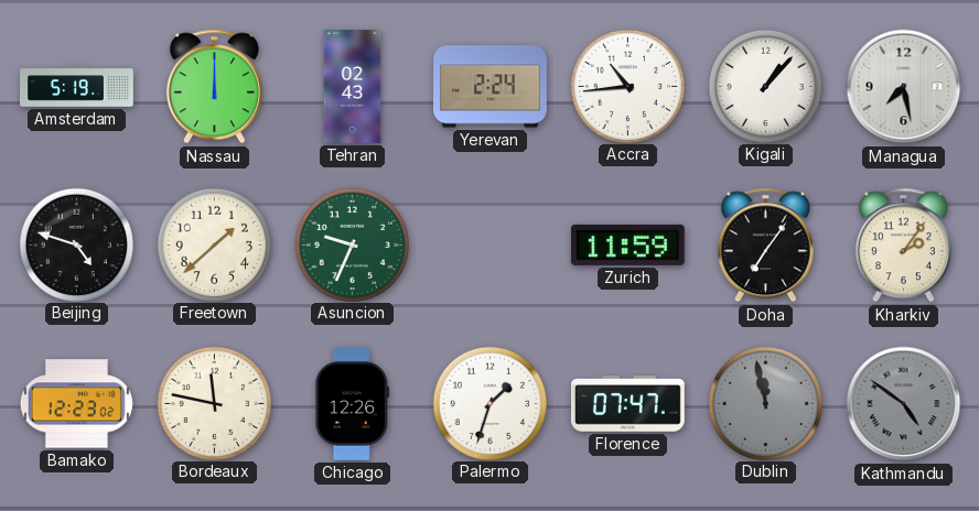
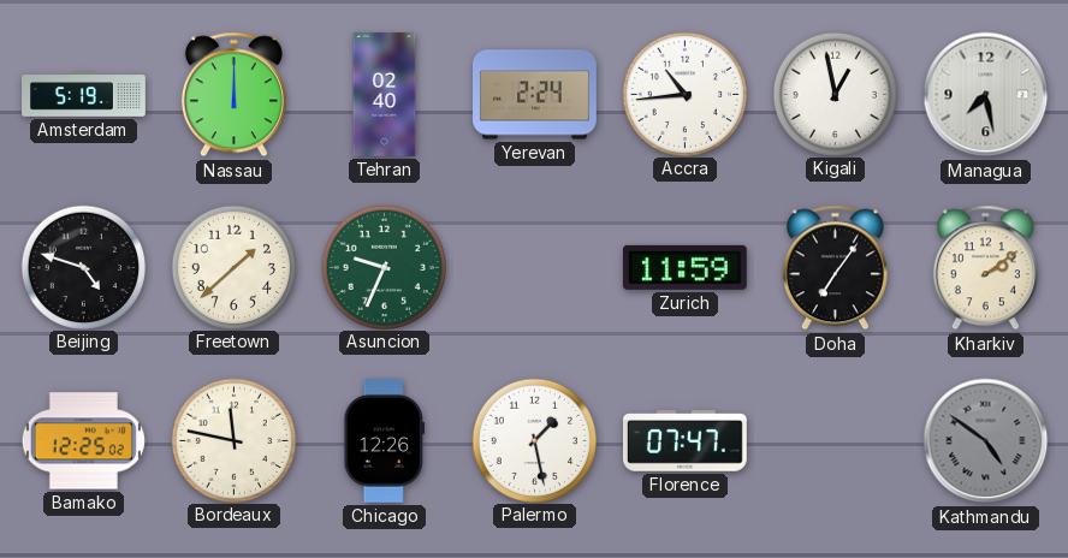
Tehran: 02:43 -> 02:40 (385, 95)
Kigali: 1:07 -> 12:58 (835, 94)
Kharkiv: 2:06 -> 2:09 (985, 268)
Bamako: 12:23 -> 12:25 (83, 441)
Palermo: 1:33 -> 1:28 (534, 440)
Dublin: 11:58 -> none (765, 403)
